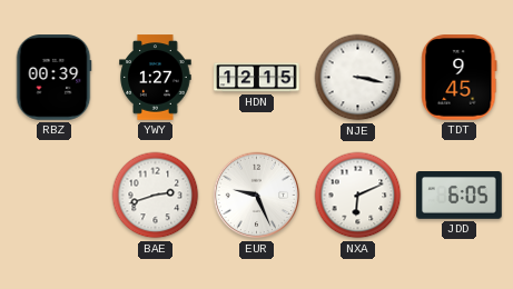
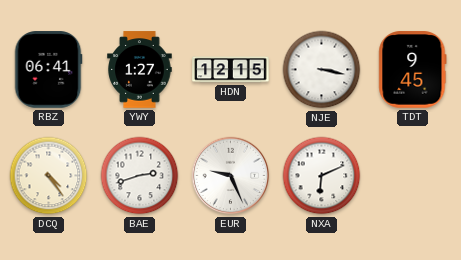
RBZ: 00:39 -> 06:41 (48, 70)
DCQ: none -> 4:24 (49, 176)
JDD: 6:05 -> none (460, 196)
